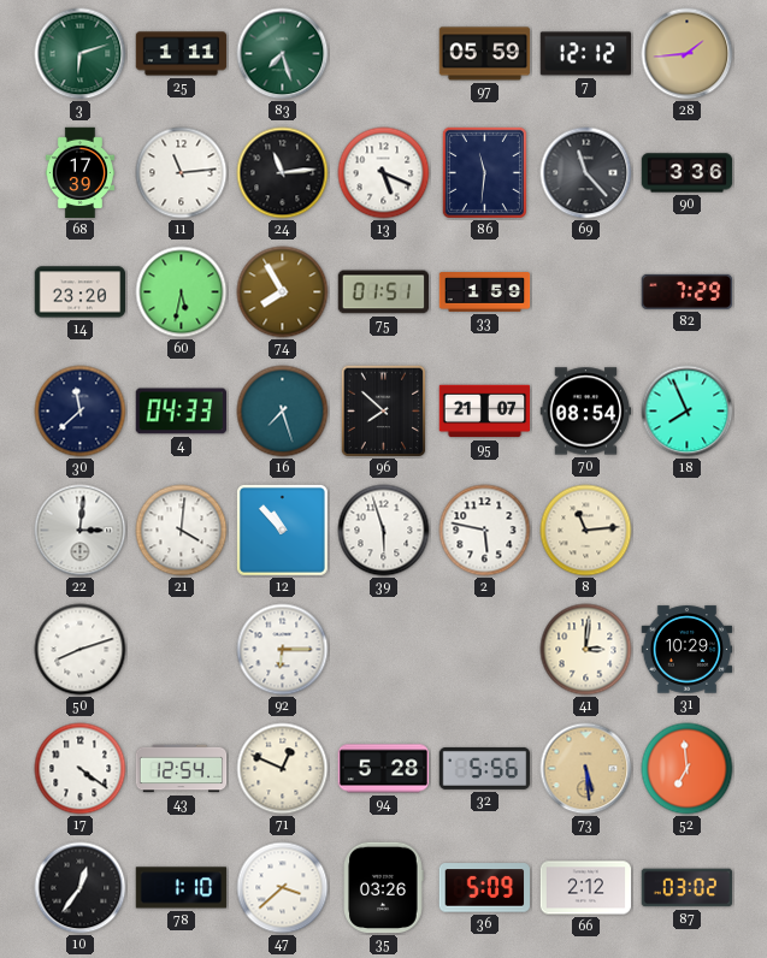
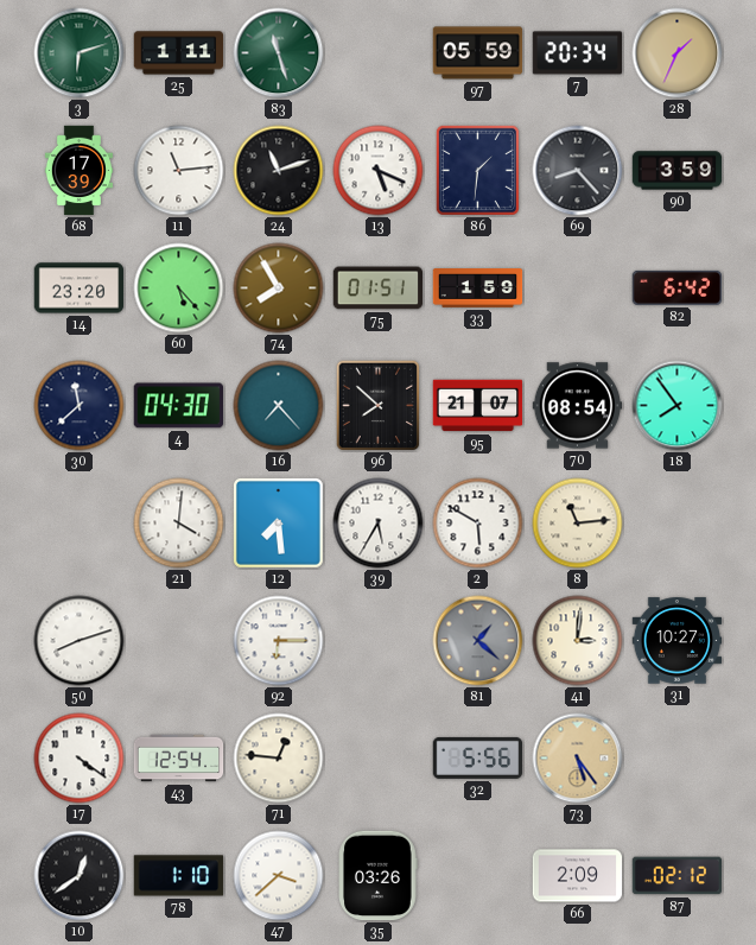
83: 7:27 -> 11:27 (279, 53)
7: 12:12 -> 20:34 (578, 53)
28: 1:44 -> 1:34 (678, 53)
24: 11:14 -> 11:12 (279, 171)
86: 11:31 -> 1:31 (477, 170)
69: 11:23 -> 8:23 (578, 171)
90: 3:36 -> 3:59 (678, 171)
60: 5:32 -> 5:23 (179, 288)
82: 7:29 -> 6:42 (676, 287)
4: 04:33 -> 04:30 (178, 406)
16: 7:27 -> 7:23 (279, 406)
18: 7:56 -> 7:54 (678, 406)
22: 3:01 -> none (81, 531)
12: 10:53 -> 7:29 (278, 522)
39: 5:57 -> 5:35 (379, 524)
2: 5:47 -> 5:50 (478, 524)
81: none -> 1:22 (478, 641)
31: 10:29 -> 10:27 (678, 641)
71: 12:49 -> 12:46 (279, 759)
94: 5:28 -> none (384, 769)
73: 5:29 -> 5:24 (578, 759)
52: 6:59 -> none (688, 769)
10: 12:36 -> 12:39 (80, 876)
36: 5:09 -> none (485, 888)
66: 2:12 -> 2:09 (578, 876)
87: 03:02 -> 02:12 (678, 876)
